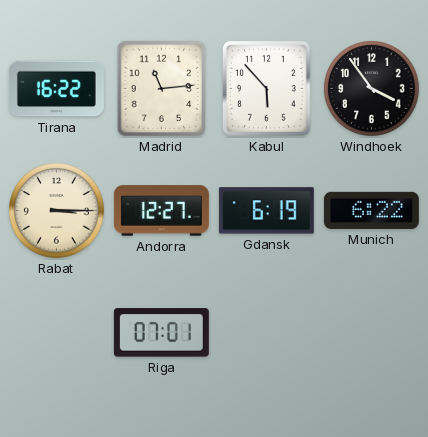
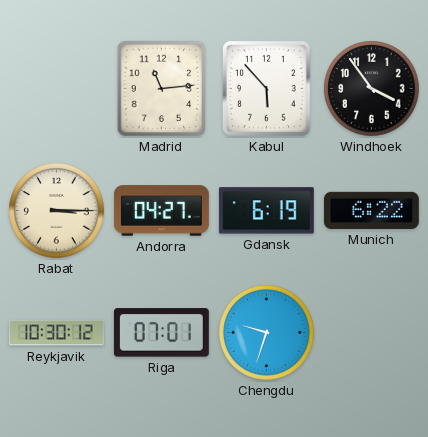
Tirana: 16:22 -> none (56, 89)
Andorra: 12:27 -> 04:27 (161, 211)
Reykjavik: none -> 10:30 (56, 333)
Chengdu: none -> 9:33 (267, 333)
